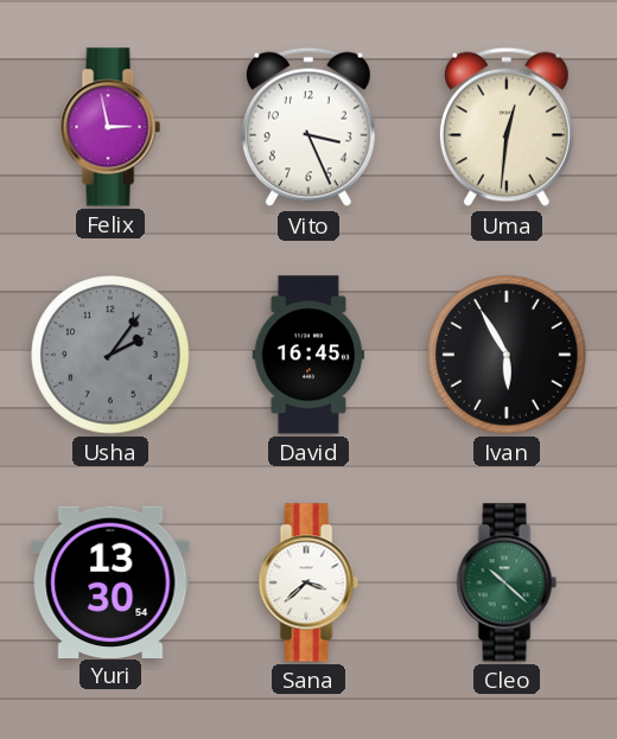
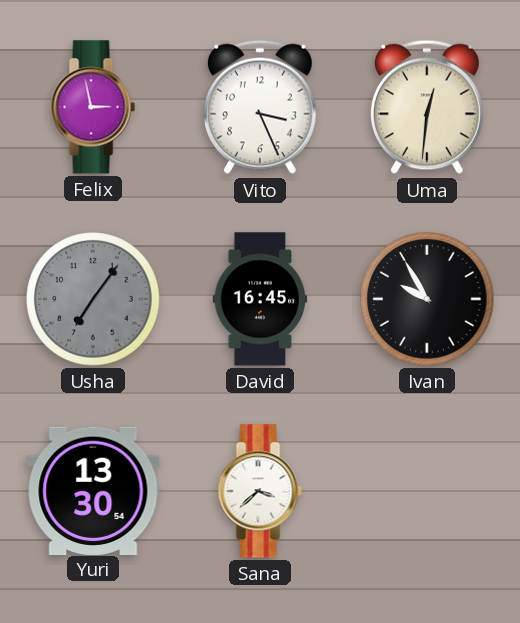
Usha: 2:06 -> 7:06 (93, 299)
Ivan: 5:55 -> 9:55 (427, 299)
Cleo: 10:22 -> none (507, 582)
